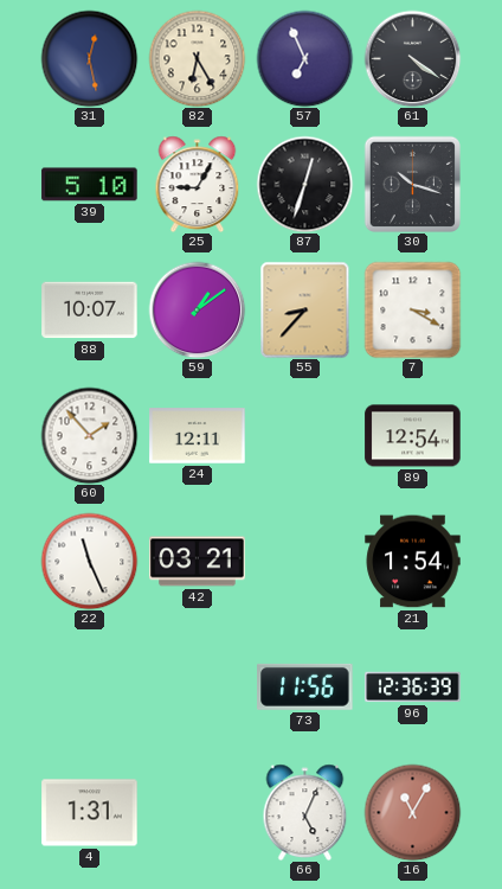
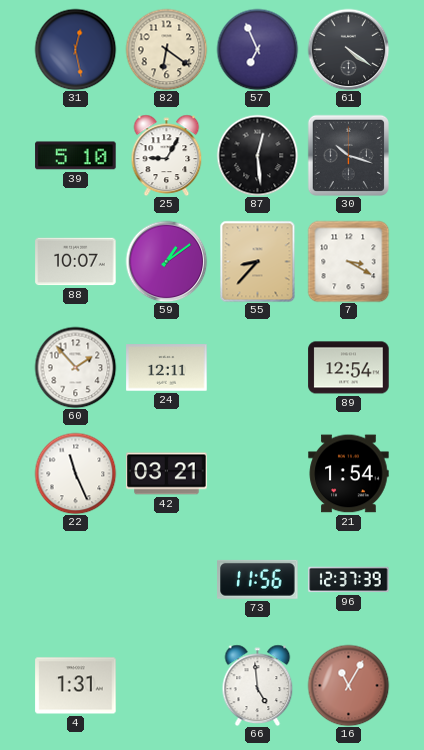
82: 6:25 -> 6:21 (166, 49)
87: 12:33 -> 12:29 (257, 155)
96: 12:36 -> 12:37 (349, 580)
66: 5:04 -> 4:59 (258, 685)
